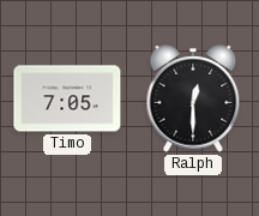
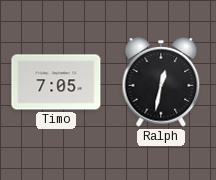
Ralph: 12:30 -> 12:32 (161, 82)
